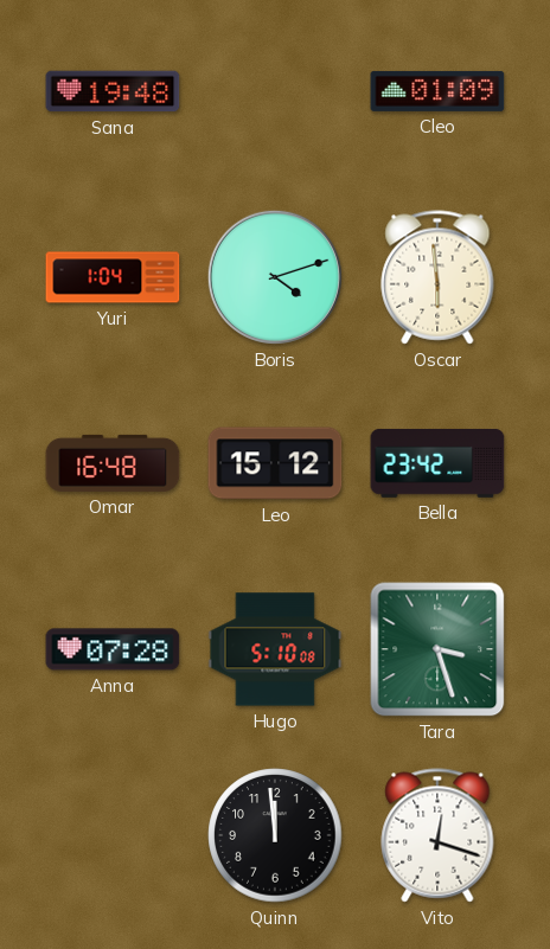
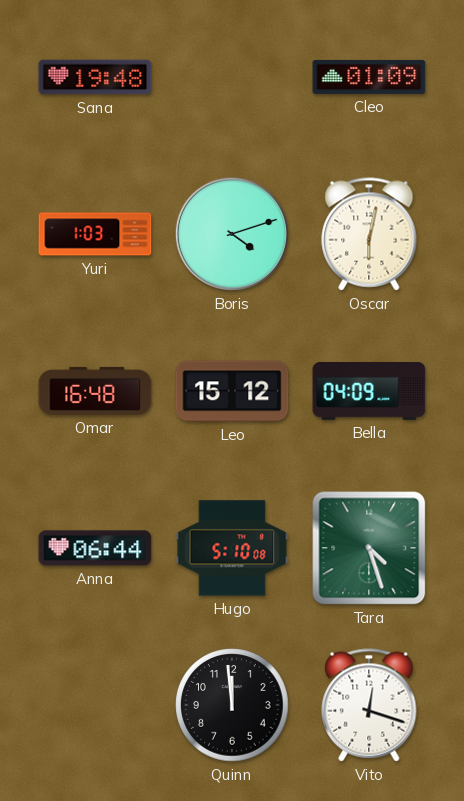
Yuri: 1:04 -> 1:03 (95, 234)
Oscar: 5:59 -> 6:02 (369, 234)
Bella: 23:42 -> 04:09 (369, 391)
Anna: 07:28 -> 06:44 (95, 548)
Tara: 3:27 -> 4:27 (369, 548)
